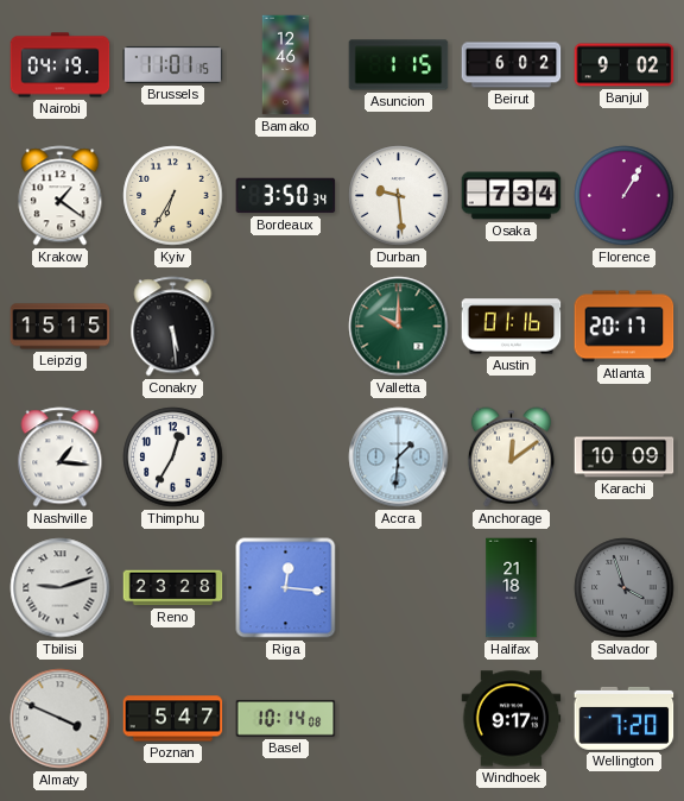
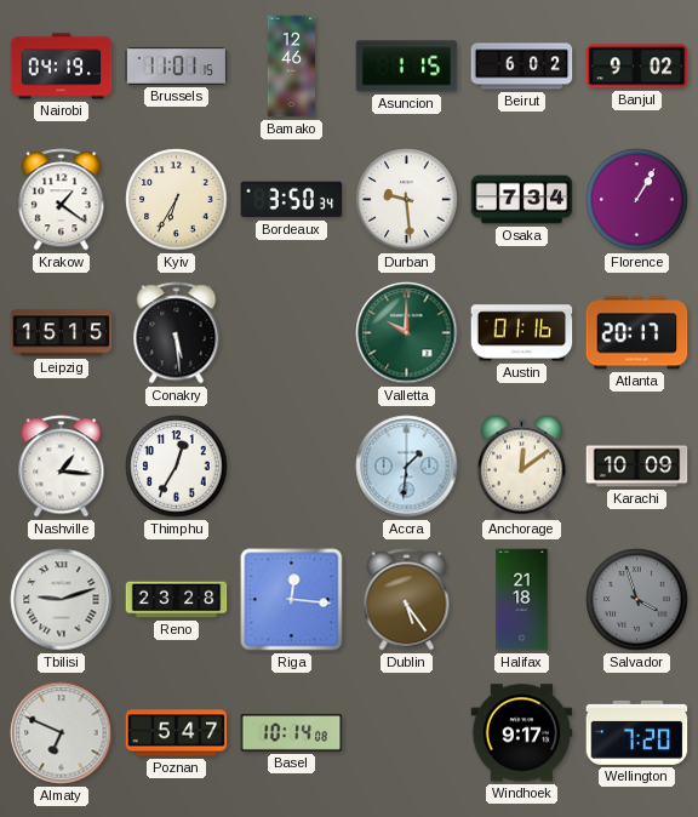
Dublin: none -> 5:24 (407, 600)
Almaty: 3:49 -> 6:49 (62, 733)
